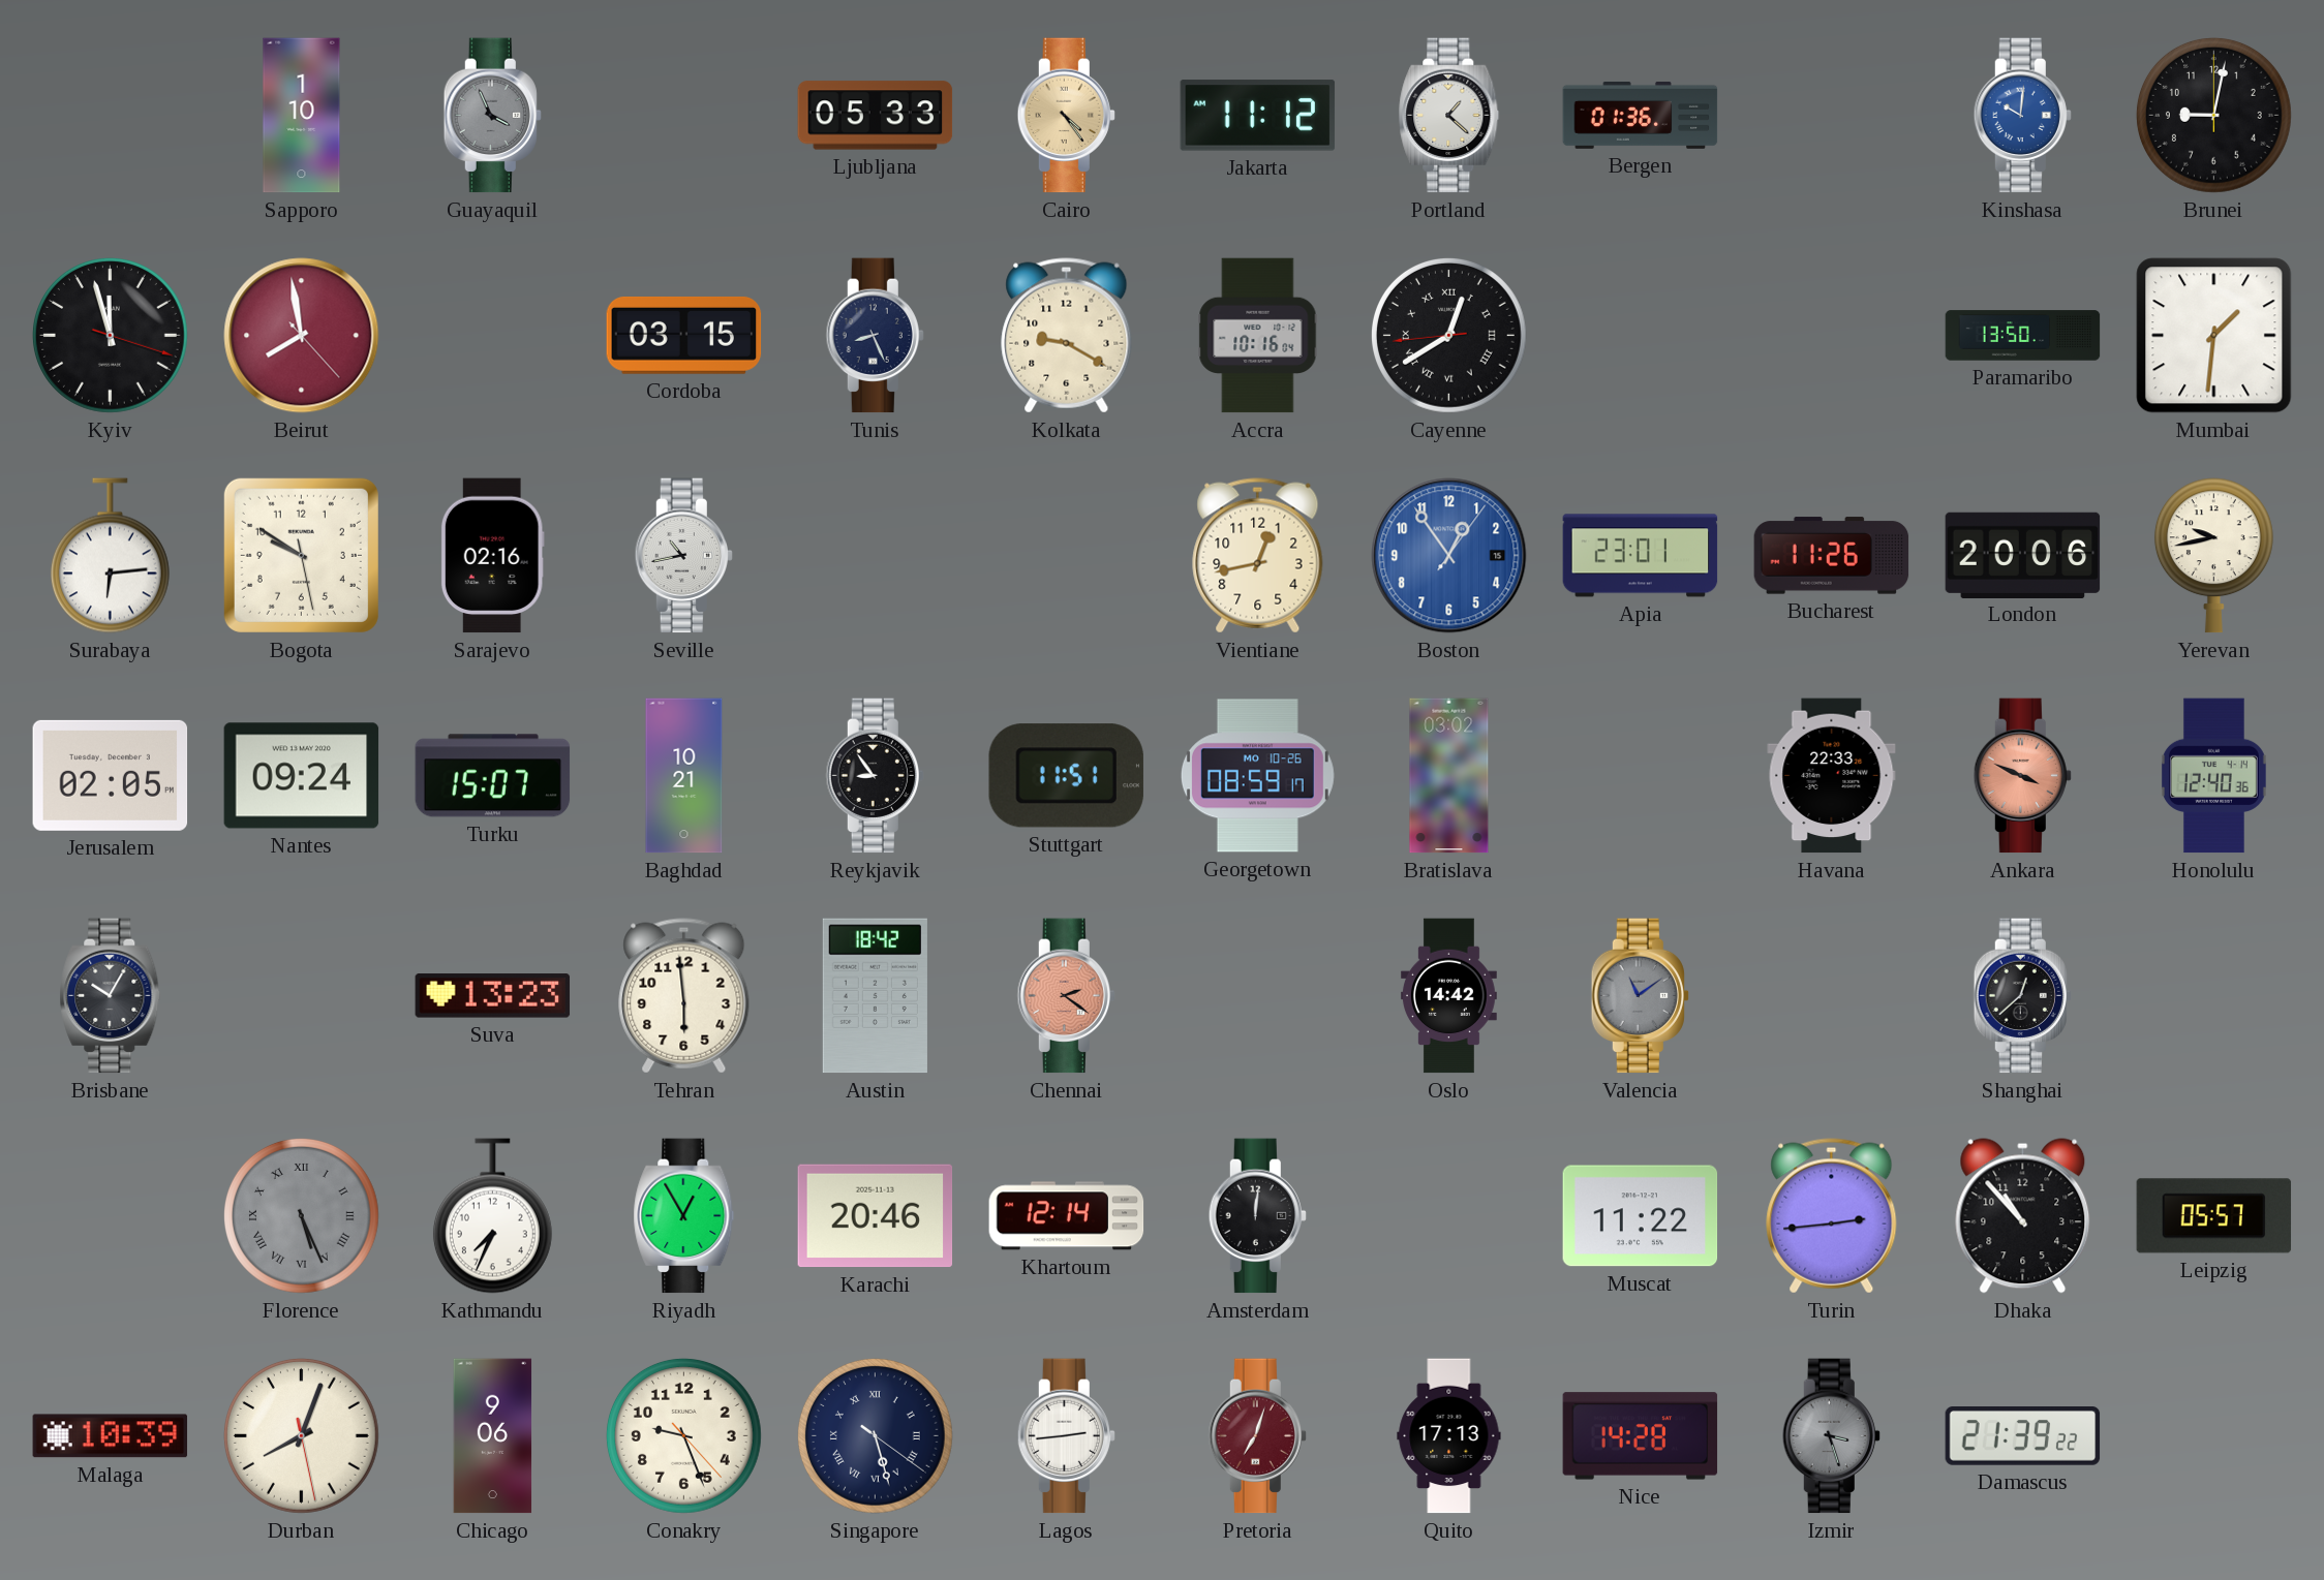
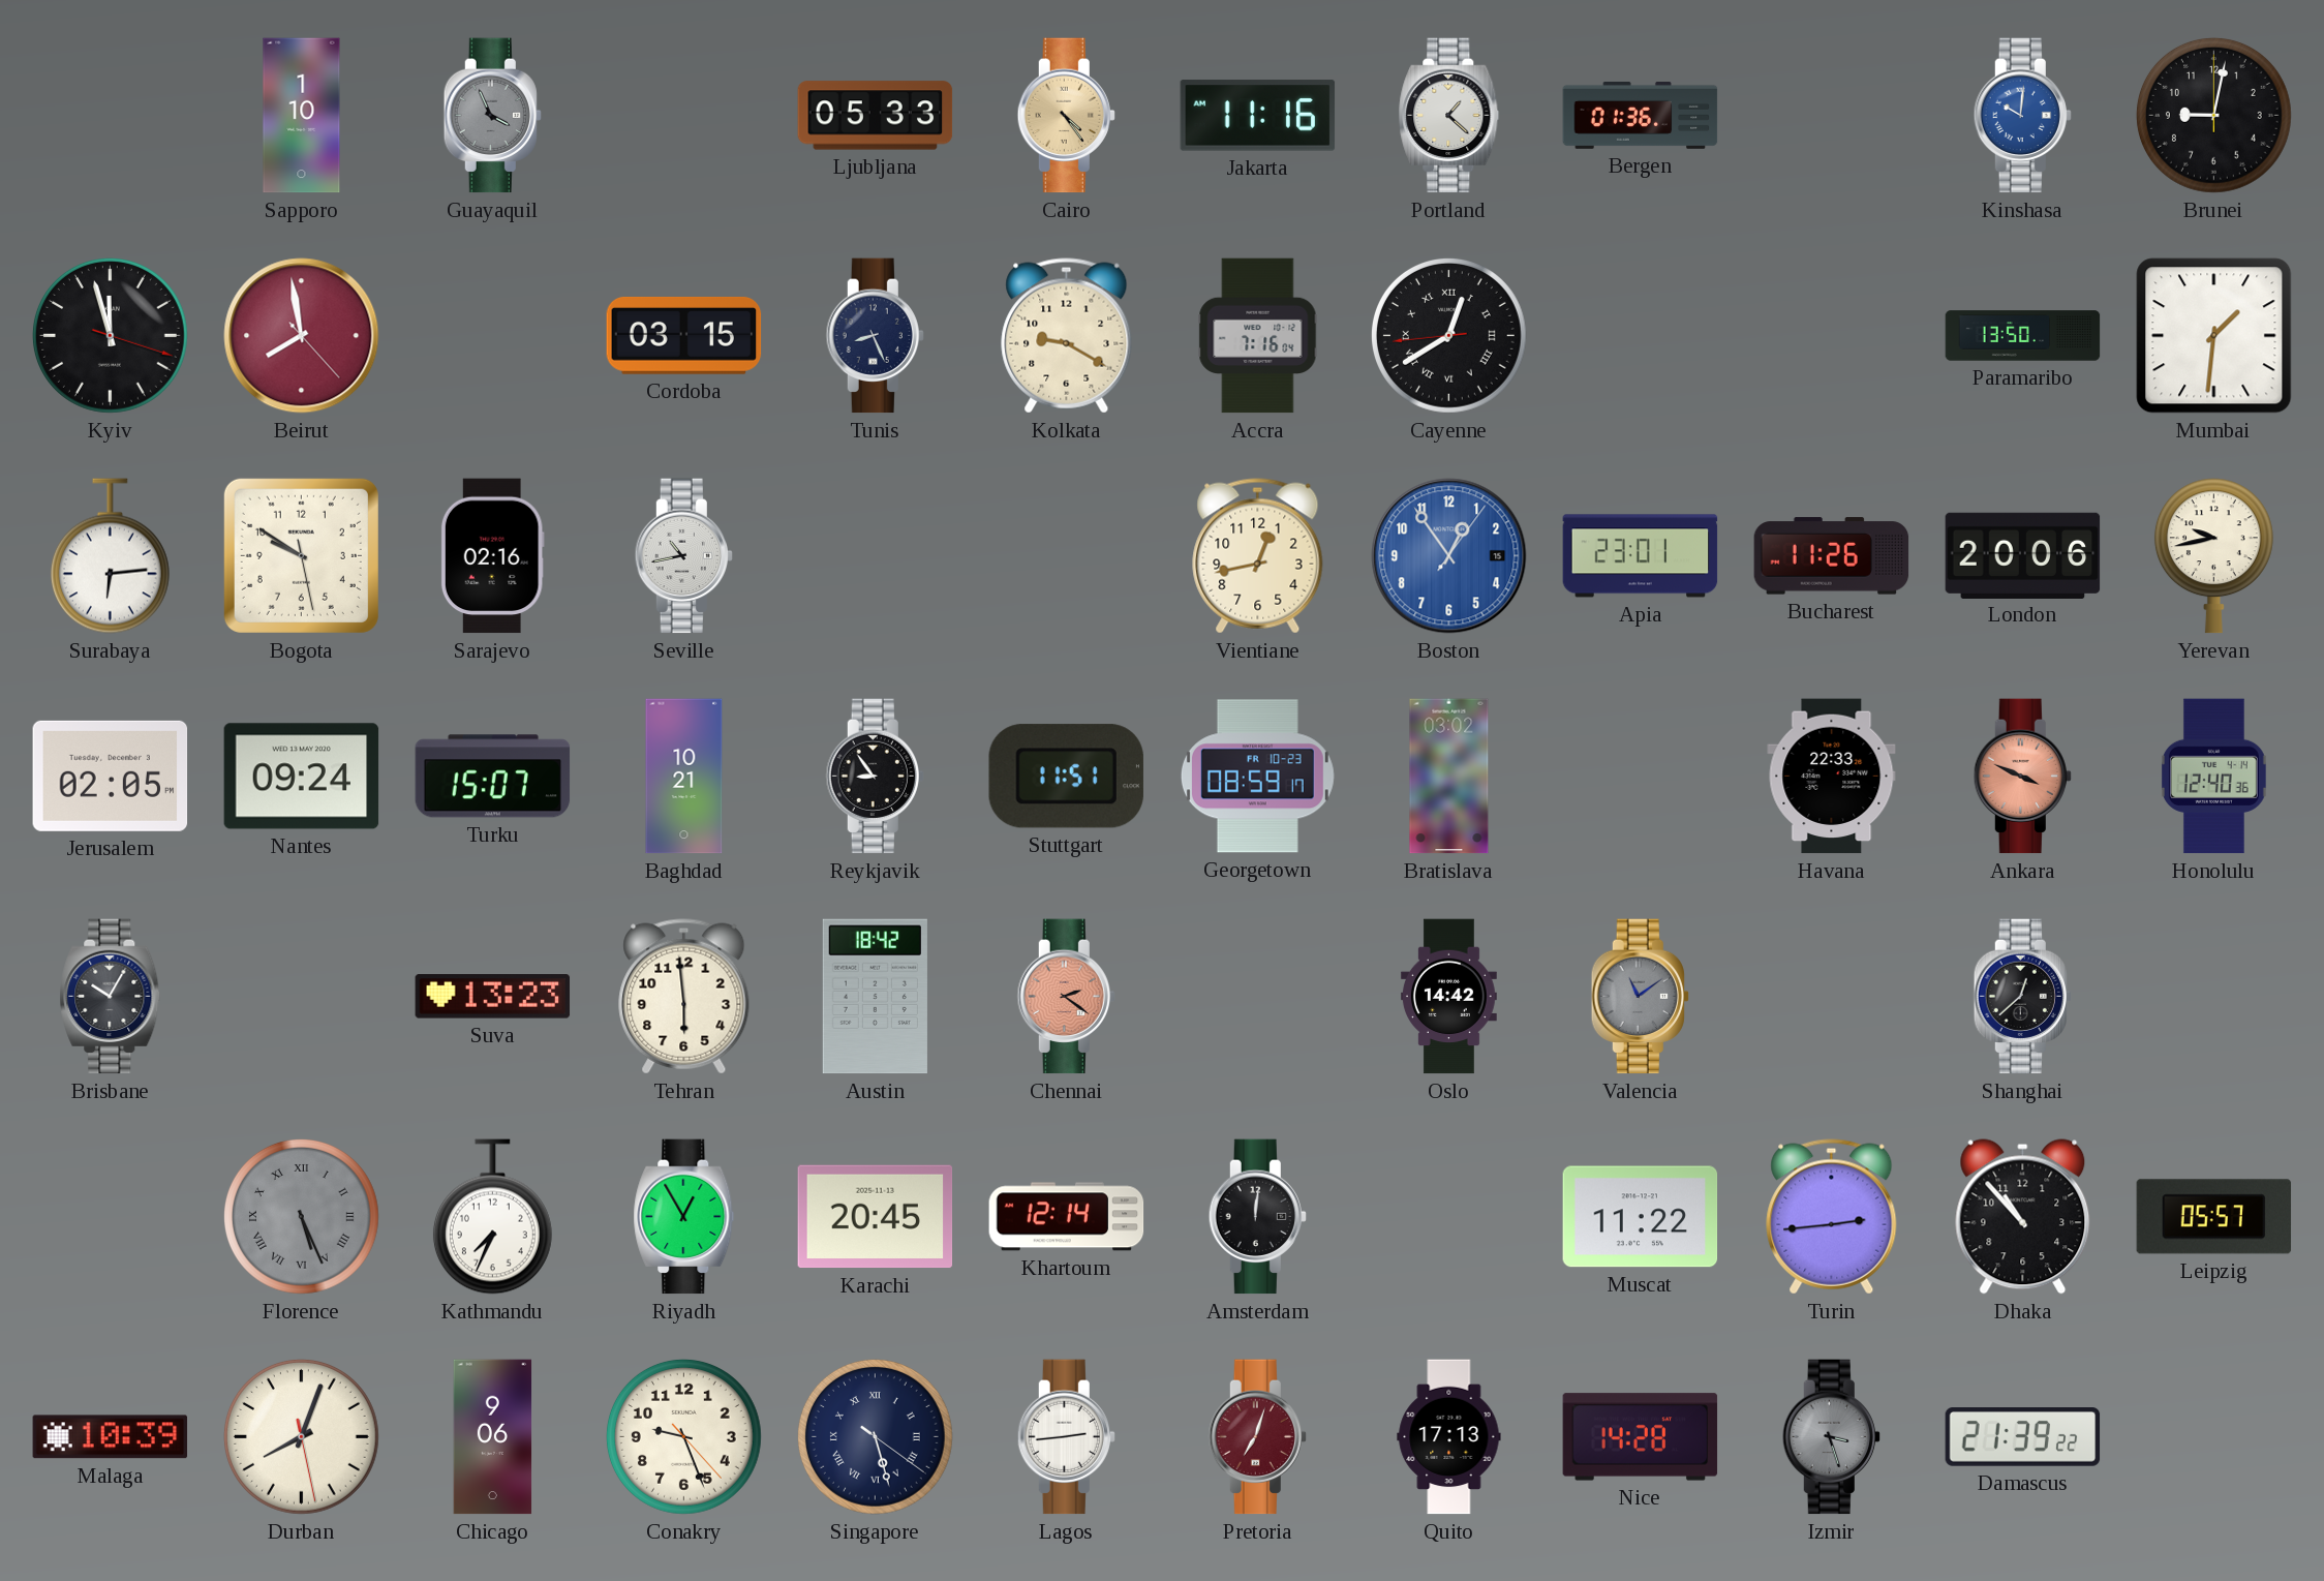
Jakarta: 11:12 -> 11:16 (1258, 116)
Accra: 10:16 -> 7:16 (1258, 336)
Georgetown date: MO 10-26 -> FR 10-23 (1257, 777)
Karachi: 20:46 -> 20:45 (876, 1217)
